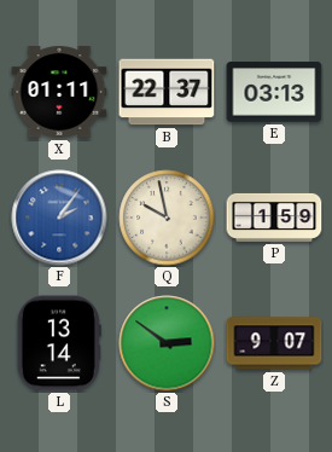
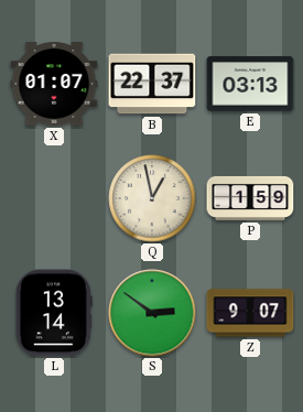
X: 01:11 -> 01:07 (54, 84)
F: 2:06 -> none (59, 218)
Q: 9:58 -> 12:58 (152, 198)
